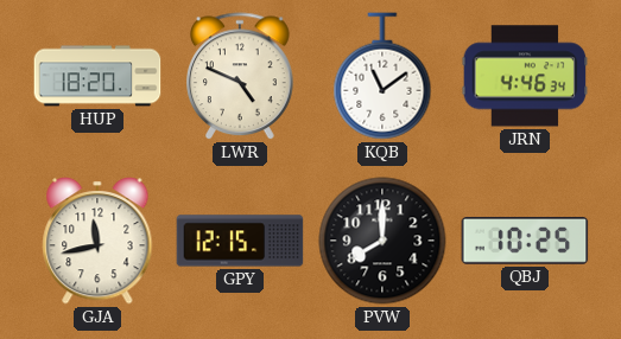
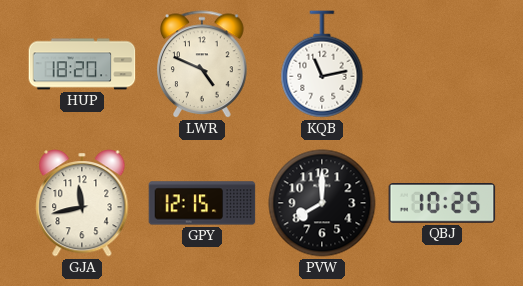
KQB: 11:09 -> 11:13 (322, 64)
JRN: 4:46 -> none (525, 76)
